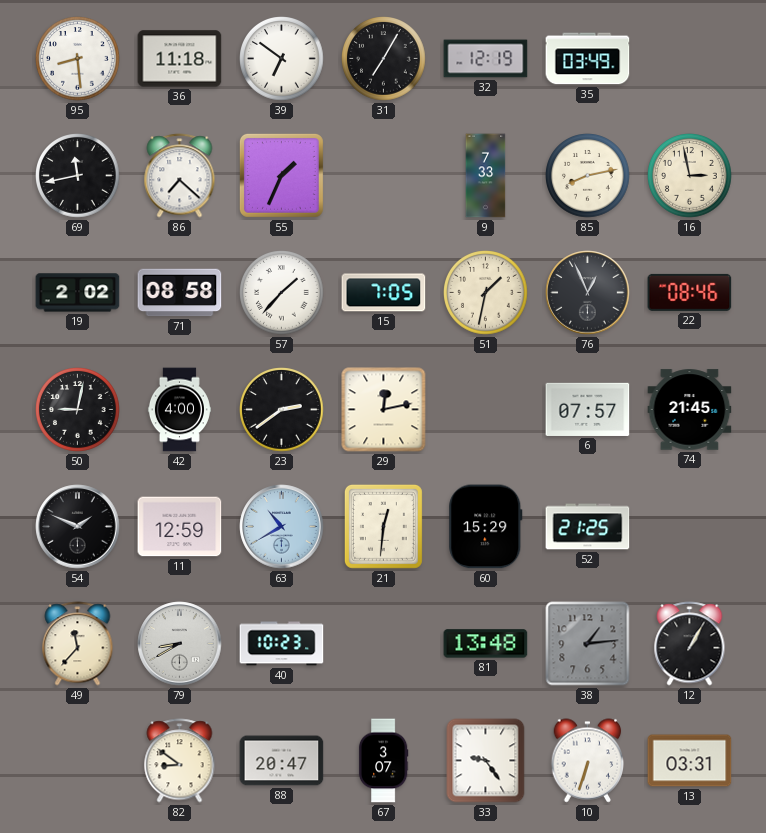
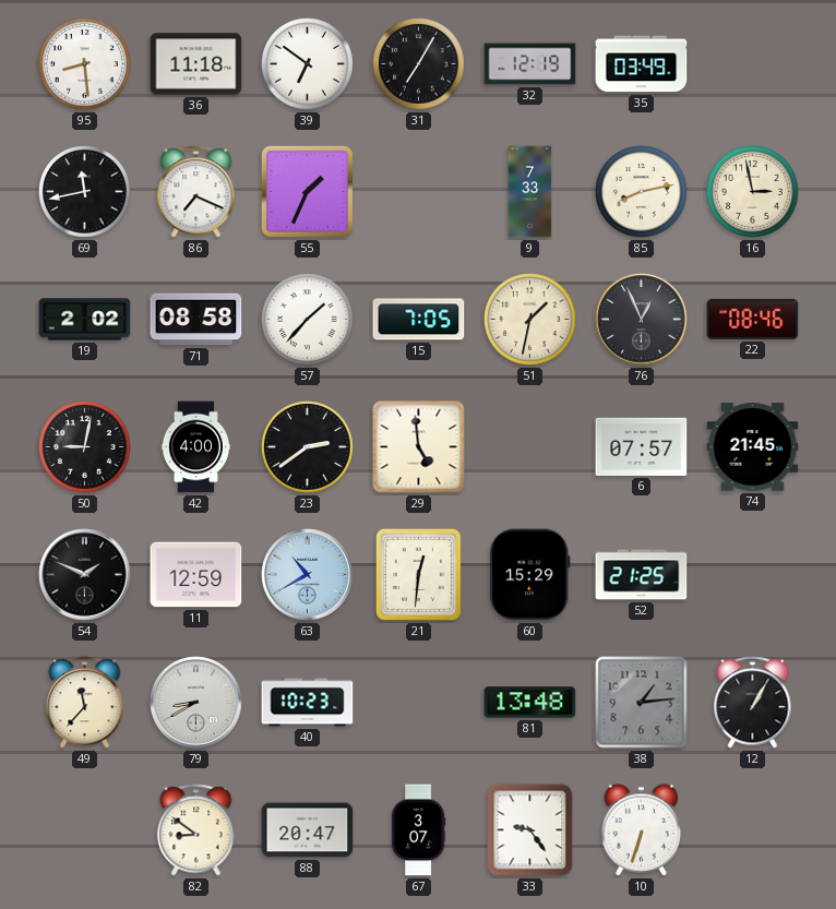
86: 7:22 -> 7:19 (196, 192)
29: 12:13 -> 4:59 (419, 447)
13: 03:31 -> none (690, 761)
